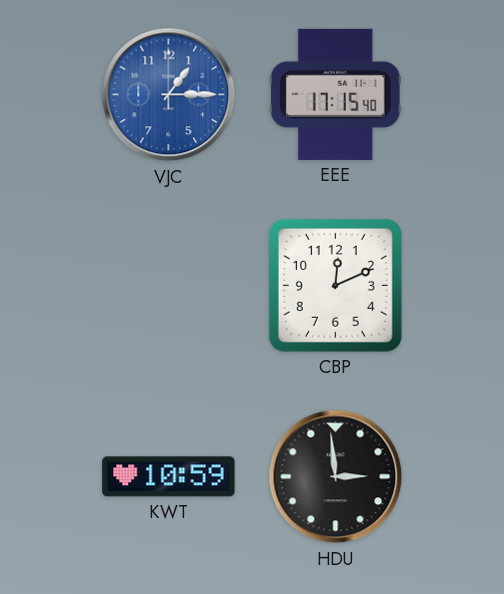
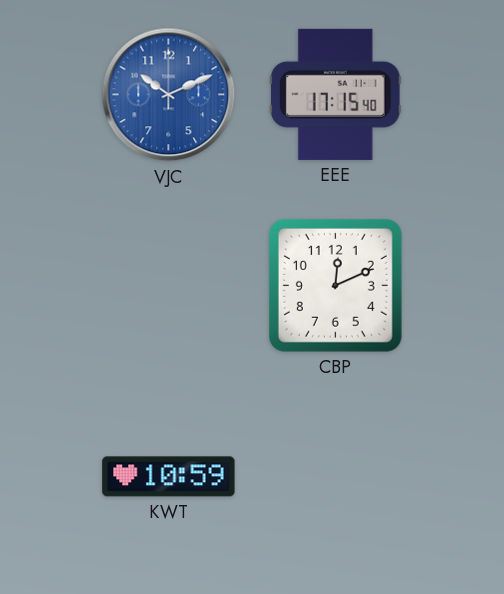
VJC: 1:15 -> 10:11 (169, 95)
HDU: 2:59 -> none (336, 477)
